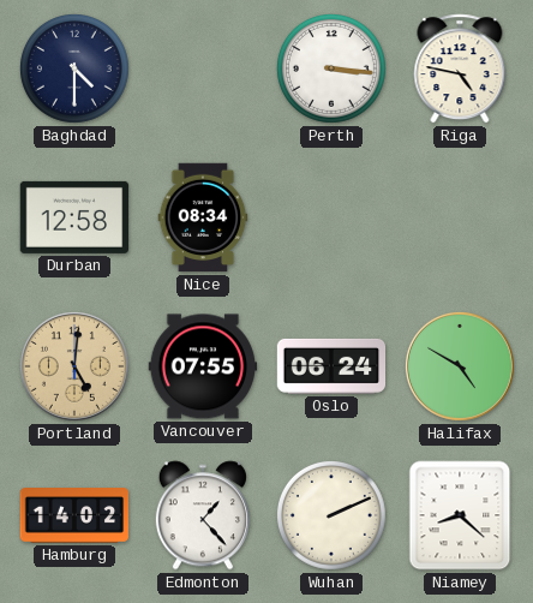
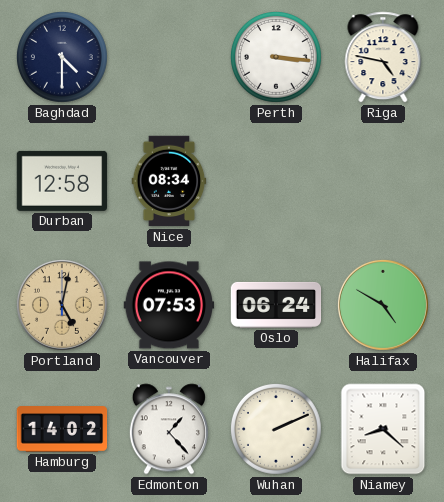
Portland: 5:01 -> 5:02 (62, 305)
Vancouver: 07:55 -> 07:53 (169, 305)
